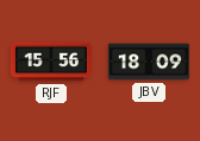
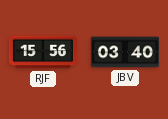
JBV: 18:09 -> 03:40 (125, 52)
